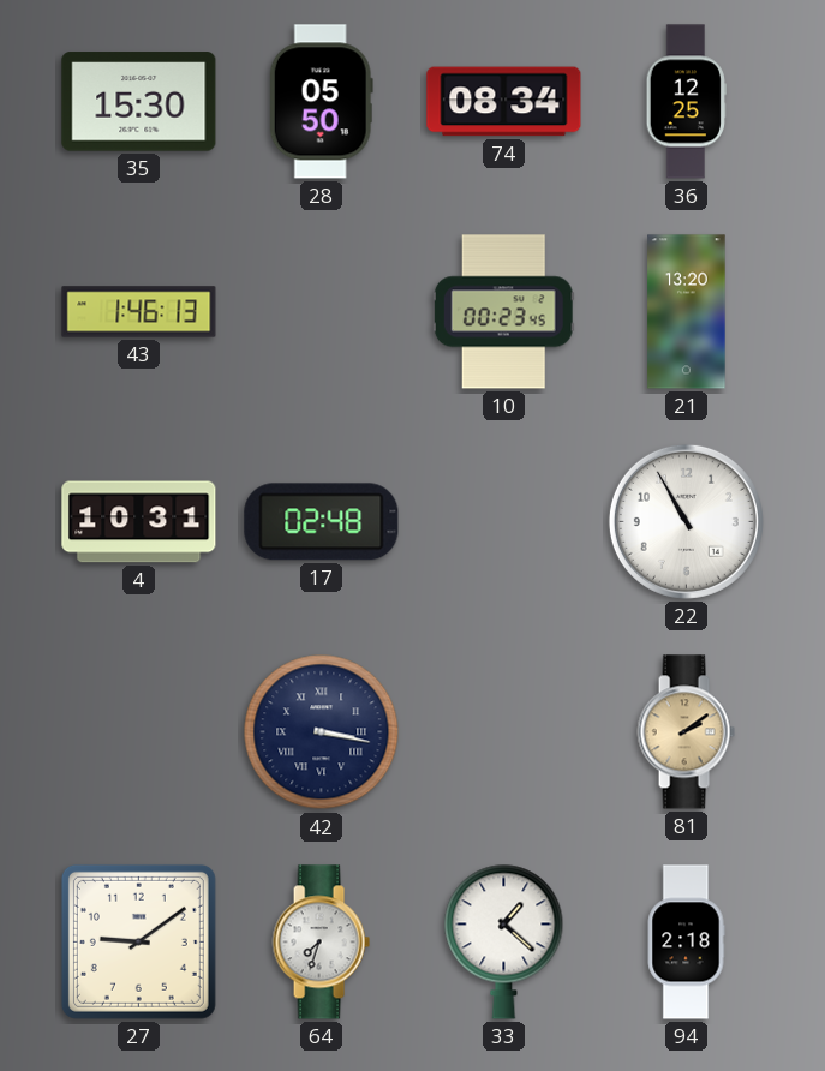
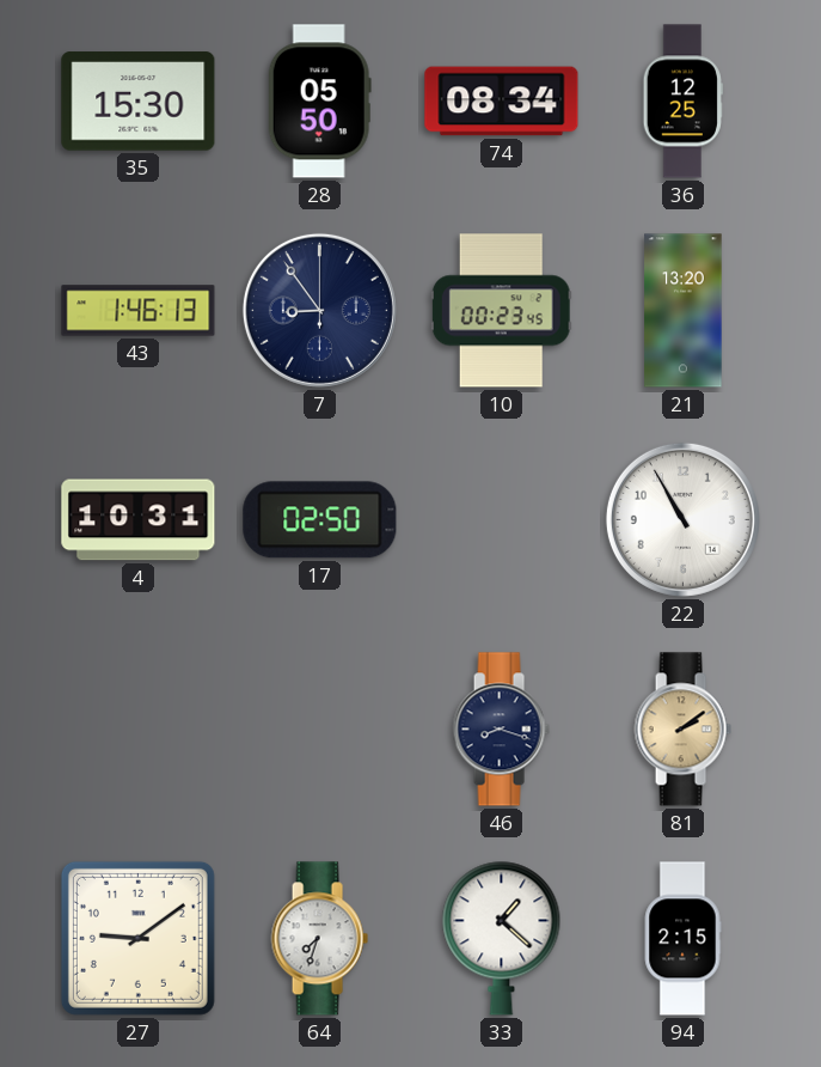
7: none -> 8:54 (319, 310)
17: 02:48 -> 02:50 (320, 520)
42: 3:17 -> none (322, 732)
46: none -> 8:18 (501, 730)
94: 2:18 -> 2:15 (682, 939)
